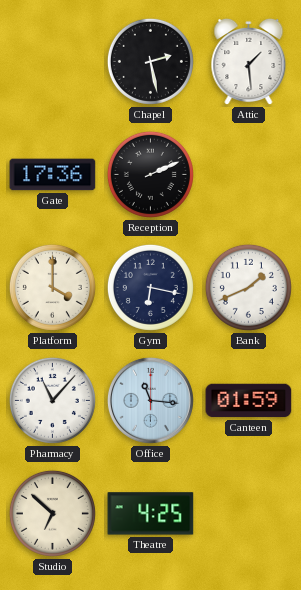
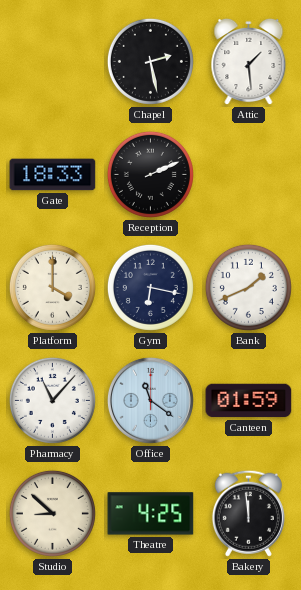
Gate: 17:36 -> 18:33 (53, 175)
Office: 11:16 -> 11:21 (150, 400)
Studio: 6:52 -> 8:52 (52, 513)
Bakery: none -> 11:59 (248, 513)
